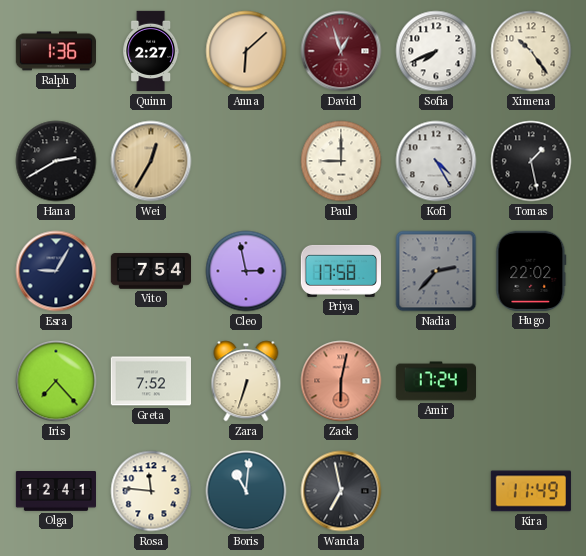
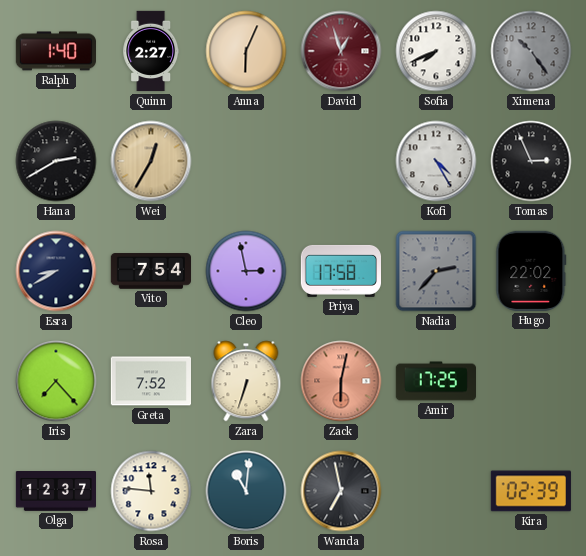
Ralph: 1:36 -> 1:40 (55, 51)
Anna: 6:08 -> 6:04 (246, 51)
Ximena dial: cream -> grey (531, 51)
Paul: 9:00 -> none (341, 161)
Tomas: 1:28 -> 2:56 (531, 161)
Esra: 9:05 -> 8:40 (56, 271)
Amir: 17:24 -> 17:25 (435, 381)
Olga: 12:41 -> 12:37 (55, 492)
Kira: 11:49 -> 02:39 (531, 491)
